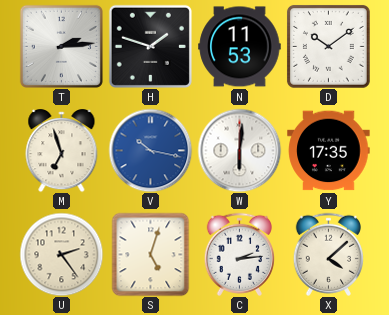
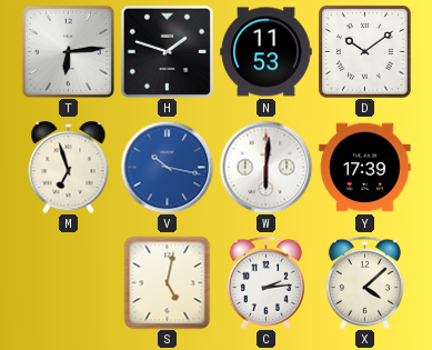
T: 2:14 -> 6:14 (68, 51)
Y: 17:35 -> 17:39 (365, 168)
U: 2:24 -> none (61, 254)
S: 5:03 -> 5:02 (168, 282)
